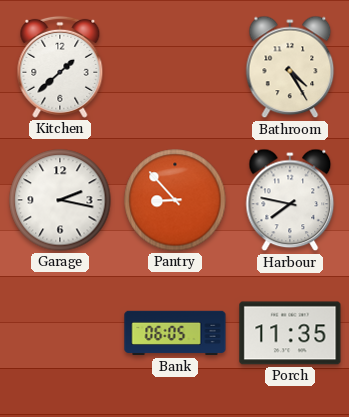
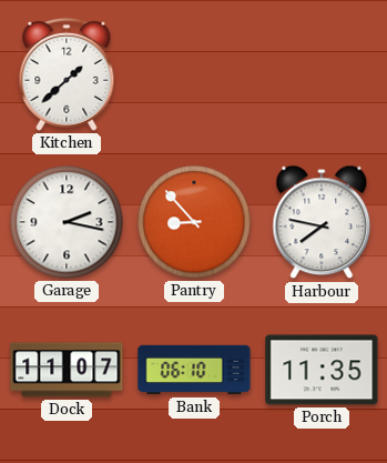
Bathroom: 4:25 -> none (290, 67)
Dock: none -> 11:07 (67, 370)
Bank: 06:05 -> 06:10 (194, 370)
